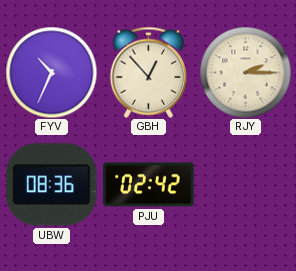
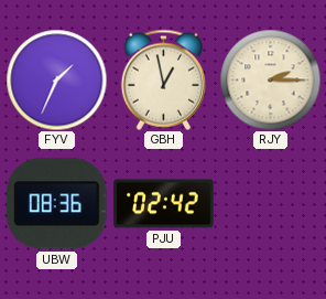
FYV: 10:34 -> 1:34 (56, 79)
GBH: 12:53 -> 12:58 (163, 79)
